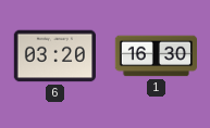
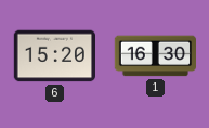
6: 03:20 -> 15:20 (54, 56)
